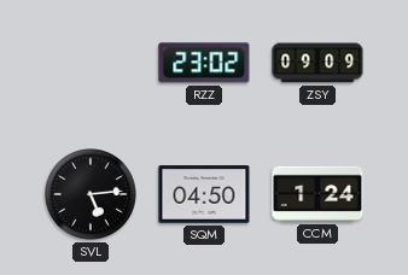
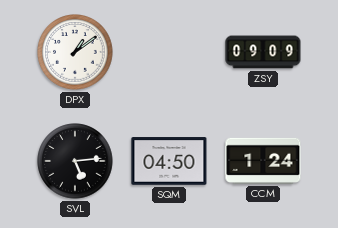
DPX: none -> 1:09 (75, 52)
RZZ: 23:02 -> none (204, 63)
